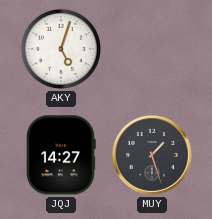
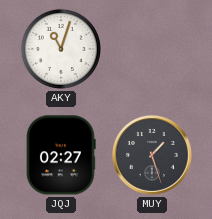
AKY: 5:03 -> 11:03 (61, 49)
JQJ: 14:27 -> 02:27 (61, 155)
